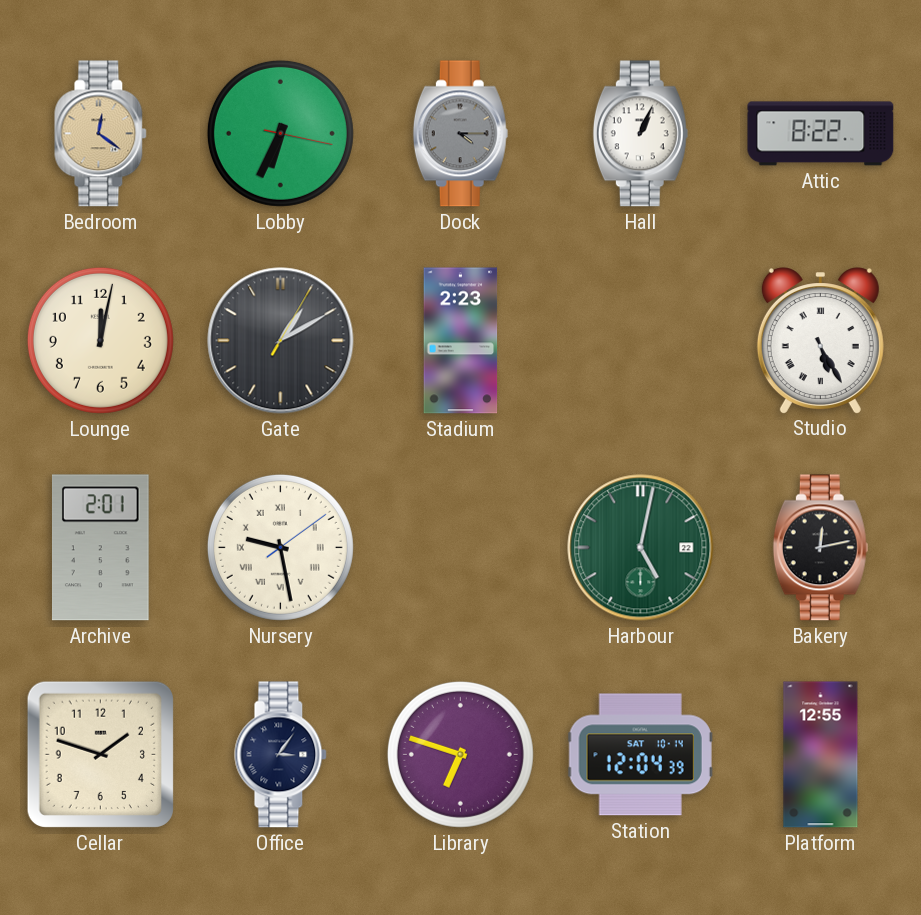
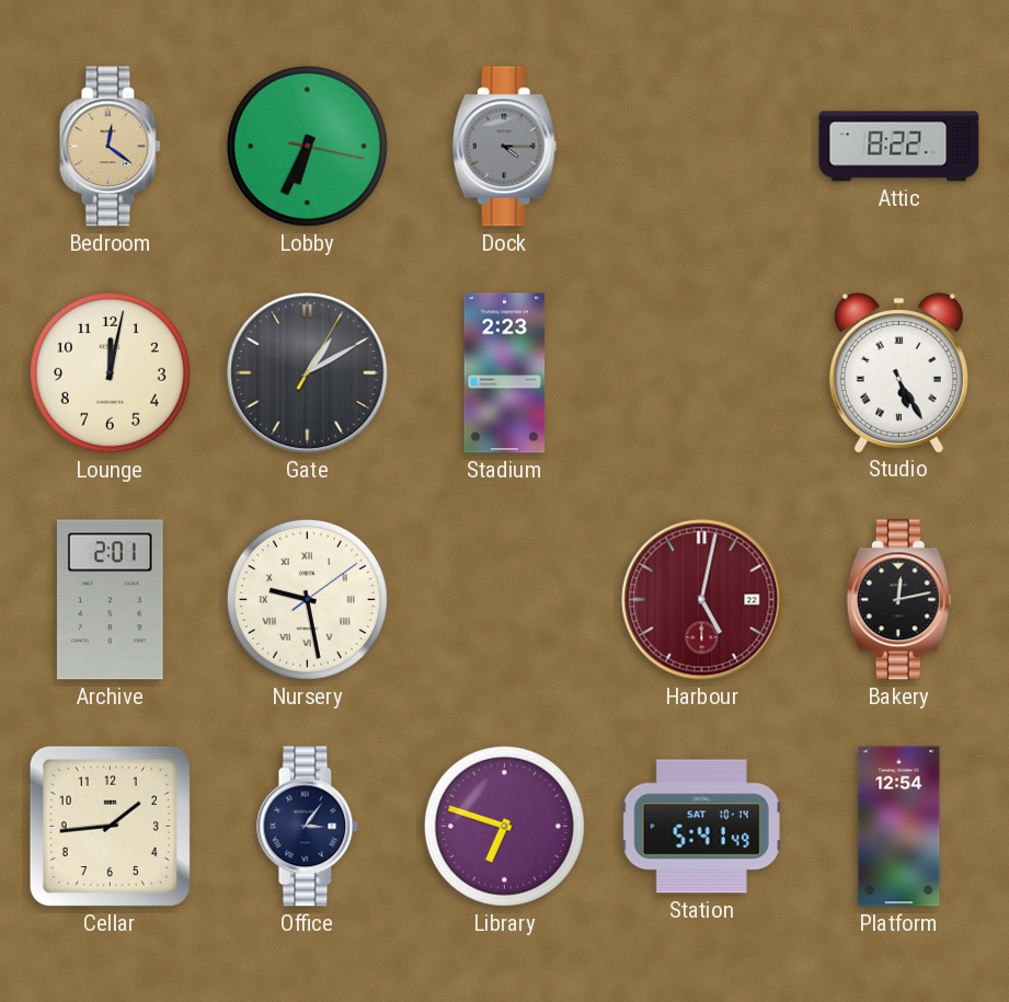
Hall: 1:04 -> none (640, 134)
Harbour dial: green -> burgundy (702, 600)
Cellar: 1:48 -> 1:44 (110, 826)
Station: 12:04 -> 5:41 (701, 827)
Platform: 12:55 -> 12:54 (899, 827)
